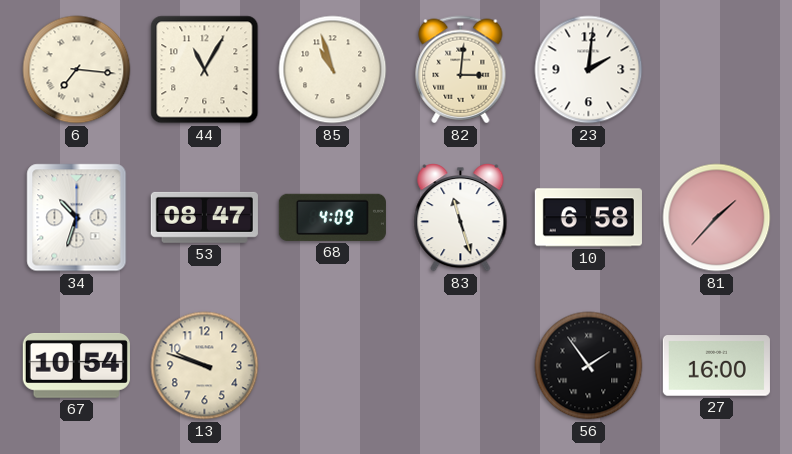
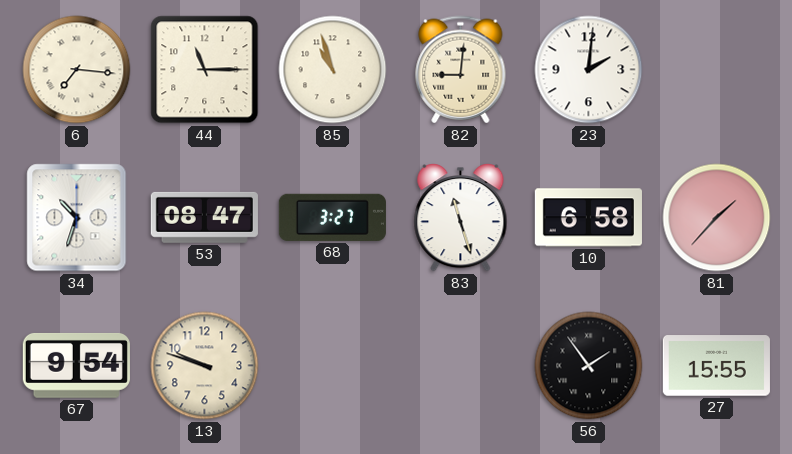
44: 11:05 -> 11:15 (205, 70)
82: 3:01 -> 9:01 (461, 70)
68: 4:09 -> 3:27 (332, 217)
67: 10:54 -> 9:54 (76, 365)
27: 16:00 -> 15:55 (716, 366)
